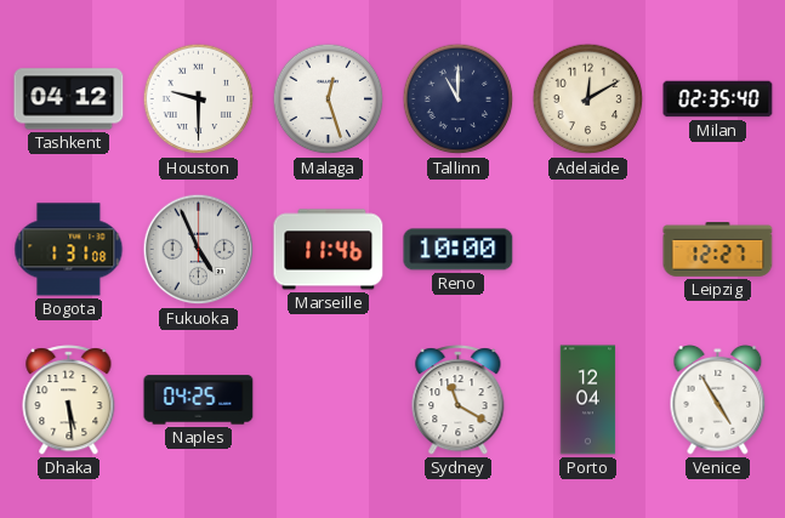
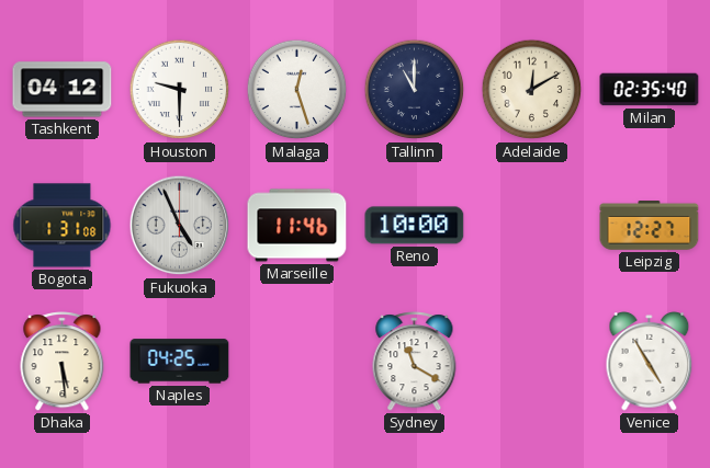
Porto: 12:04 -> none (588, 400)
